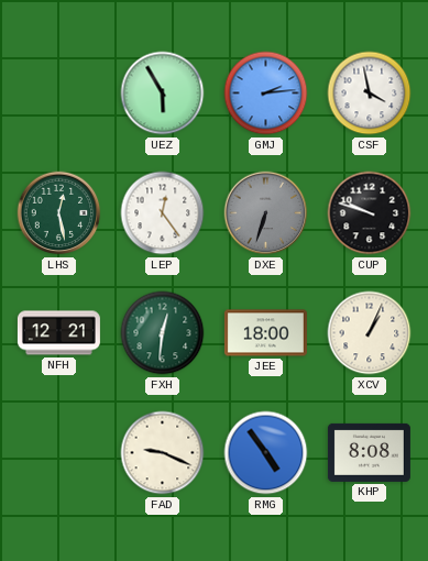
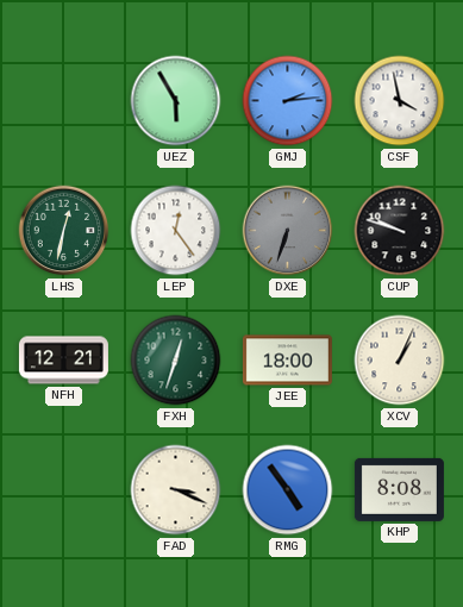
LHS: 12:28 -> 12:32 (64, 231)
FXH: 12:31 -> 12:33 (176, 361)
FAD: 9:19 -> 3:19 (176, 490)
